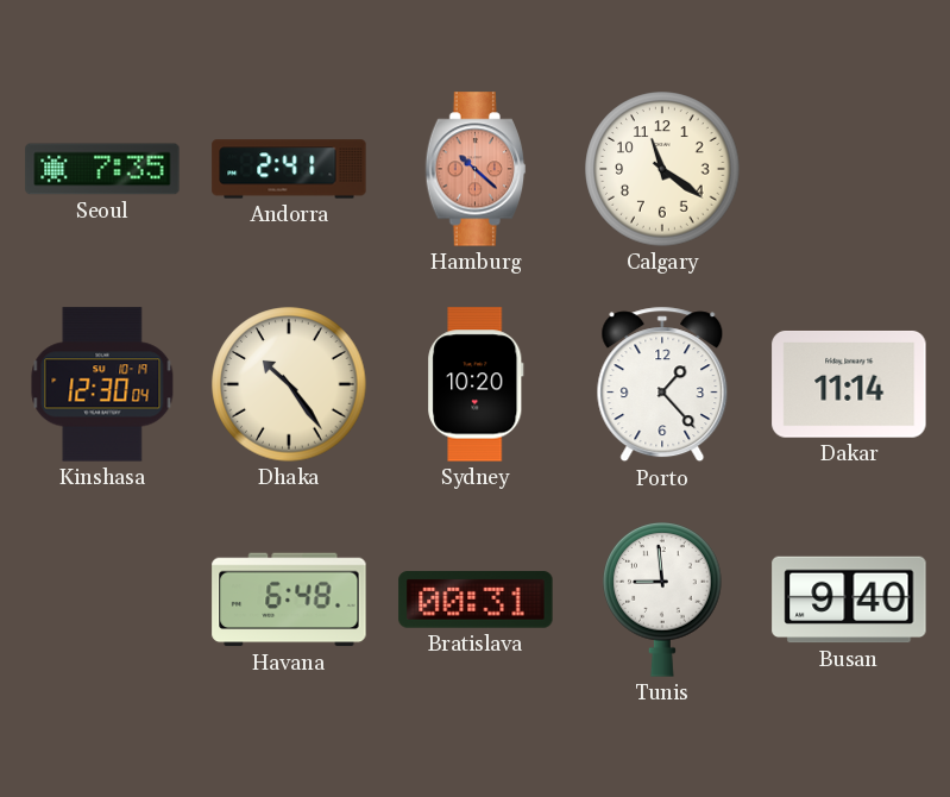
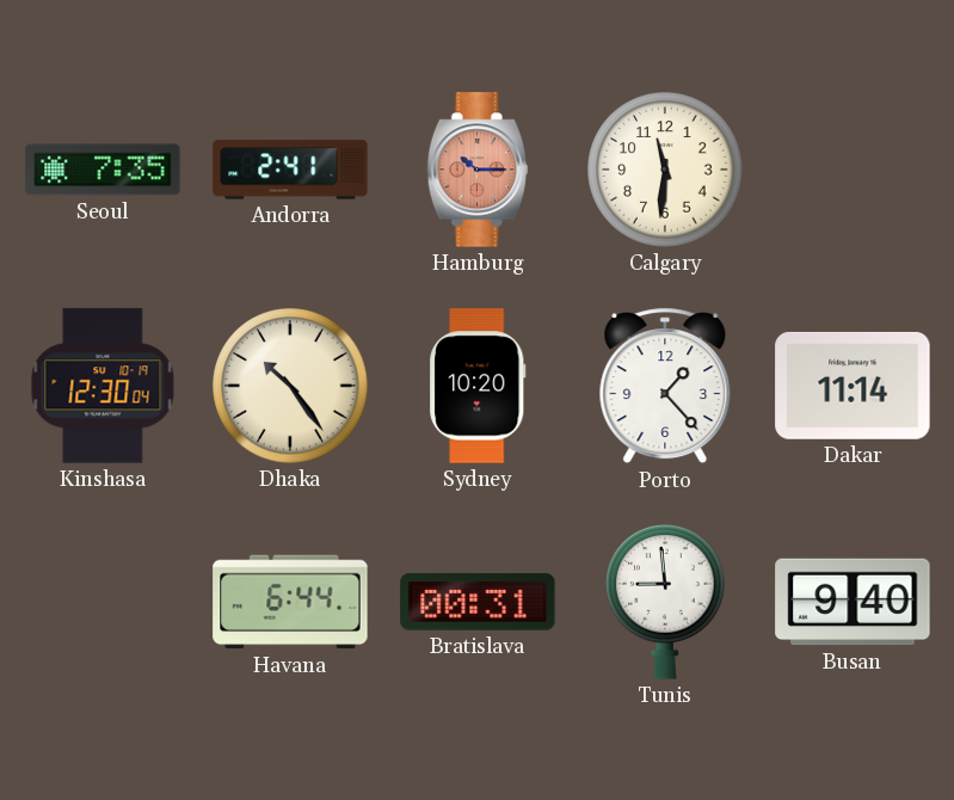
Hamburg: 10:22 -> 10:15 (478, 170)
Calgary: 11:21 -> 11:31 (665, 170)
Havana: 6:48 -> 6:44 (290, 602)
